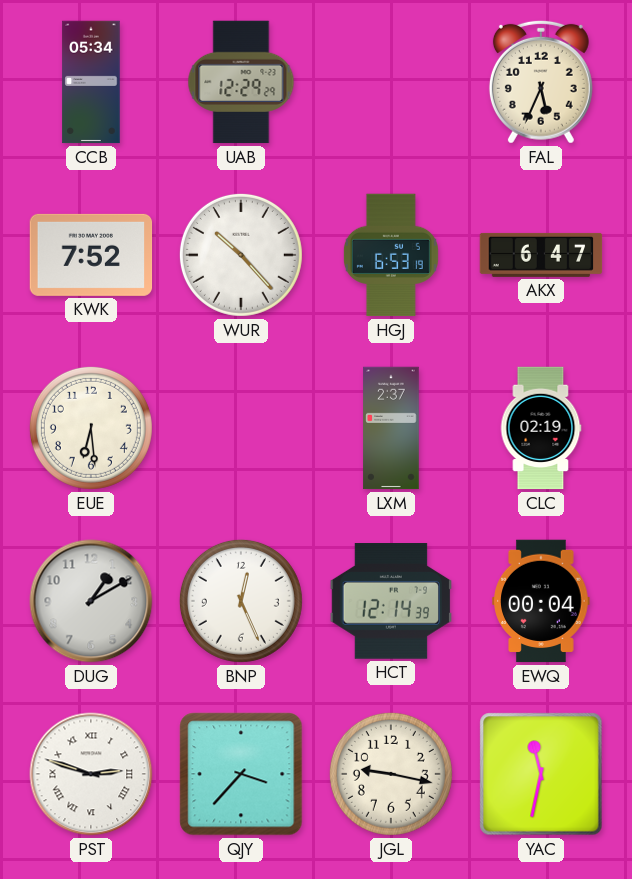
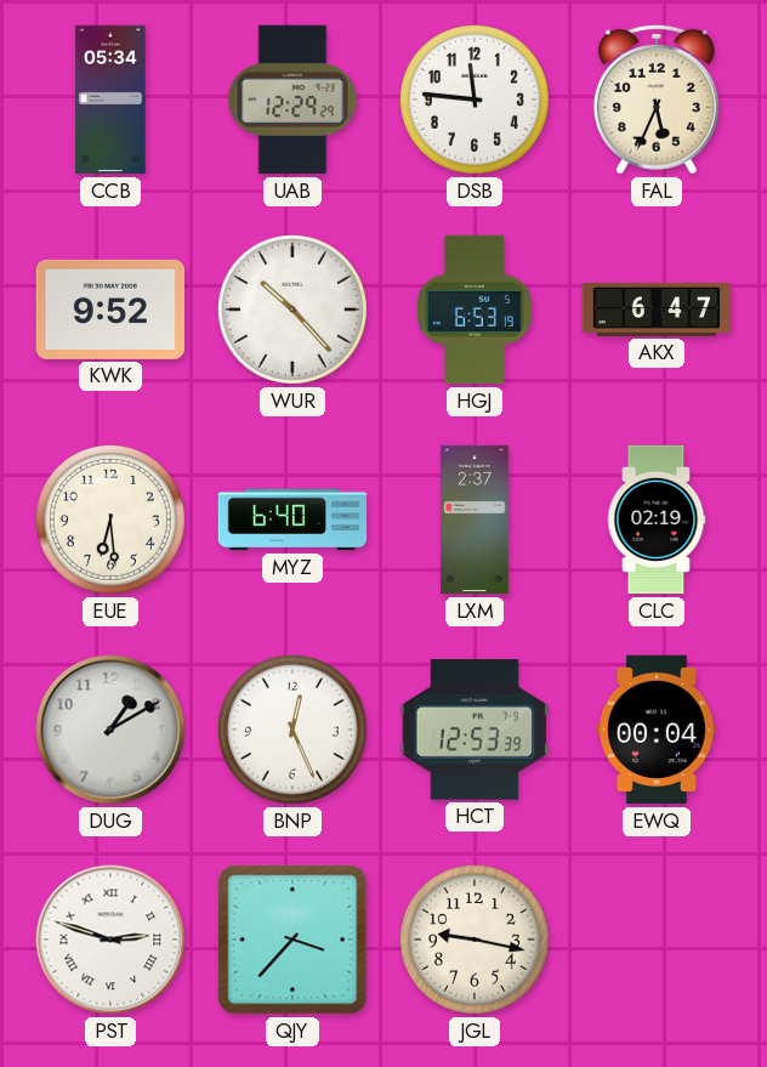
DSB: none -> 11:46 (475, 100)
KWK: 7:52 -> 9:52 (110, 310)
MYZ: none -> 6:40 (292, 520)
HCT: 12:14 -> 12:53 (475, 730)
YAC: 11:32 -> none (541, 774)
